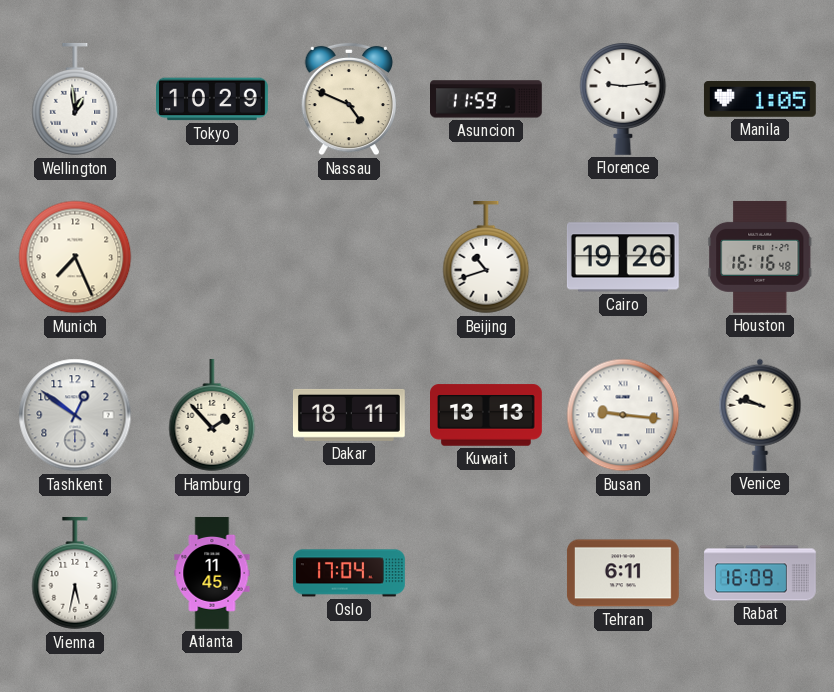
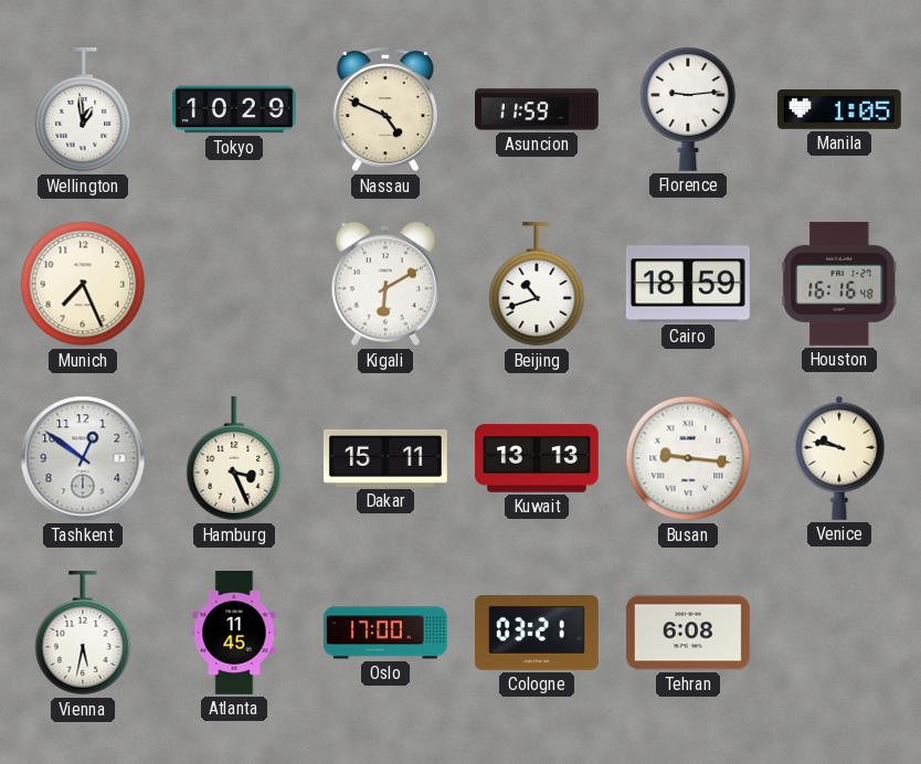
Kigali: none -> 6:10 (384, 284)
Cairo: 19:26 -> 18:59 (688, 284)
Hamburg: 1:53 -> 3:26 (234, 458)
Dakar: 18:11 -> 15:11 (387, 458)
Oslo: 17:04 -> 17:00 (387, 633)
Cologne: none -> 03:21 (538, 633)
Tehran: 6:11 -> 6:08 (688, 633)
Rabat: 16:09 -> none (761, 573)
